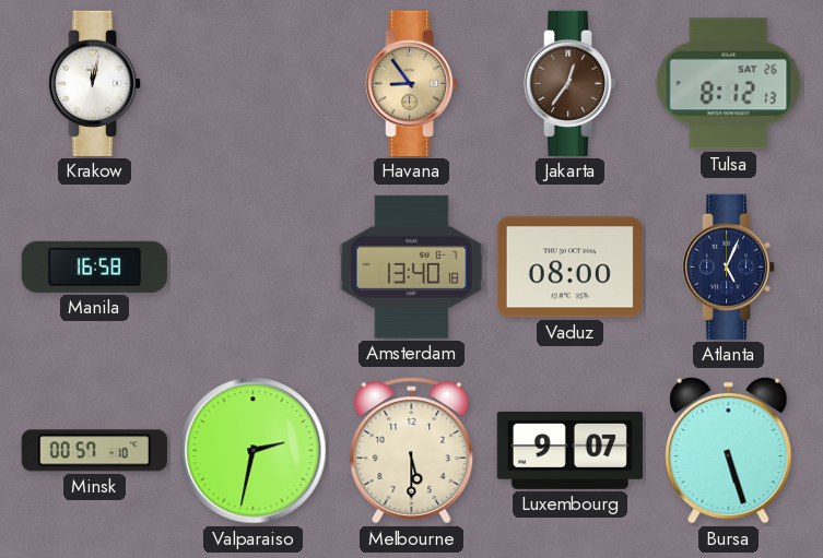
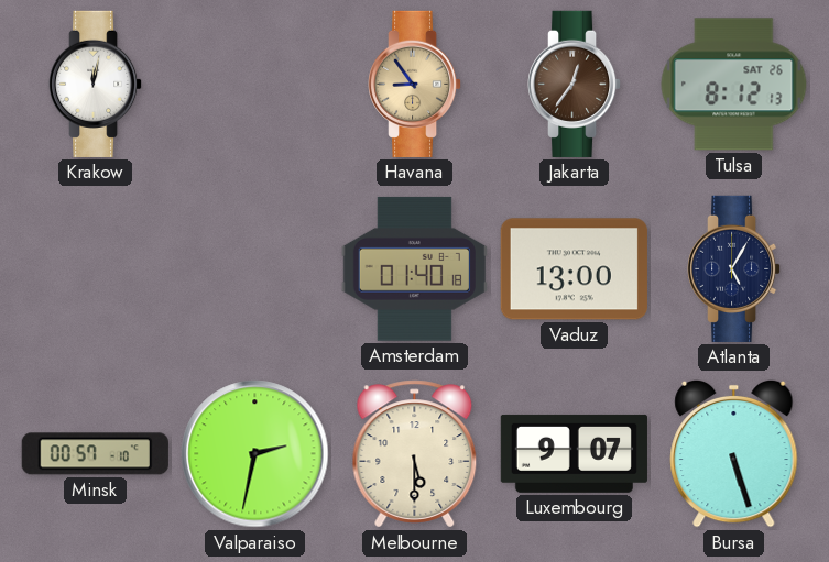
Manila: 16:58 -> none (94, 266)
Amsterdam: 13:40 -> 01:40 (414, 268)
Vaduz: 08:00 -> 13:00 (574, 269)
Atlanta: 5:04 -> 5:05 (735, 268)
